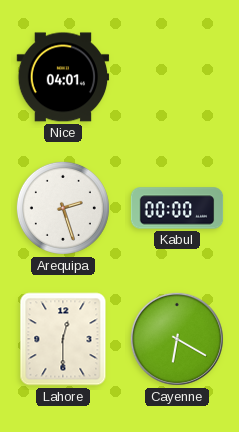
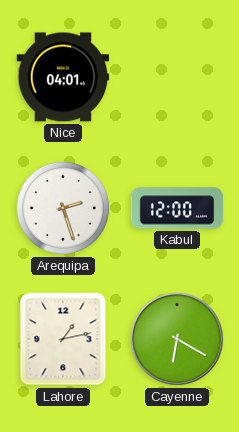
Kabul: 00:00 -> 12:00 (177, 208)
Lahore: 12:30 -> 1:13 (63, 339)
